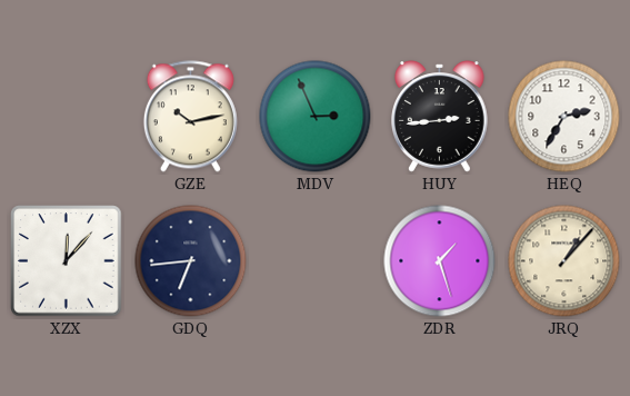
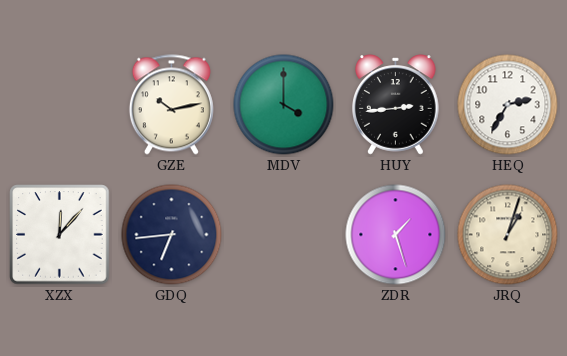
MDV: 2:56 -> 4:00 (284, 105)
JRQ: 1:07 -> 1:03 (508, 235)
